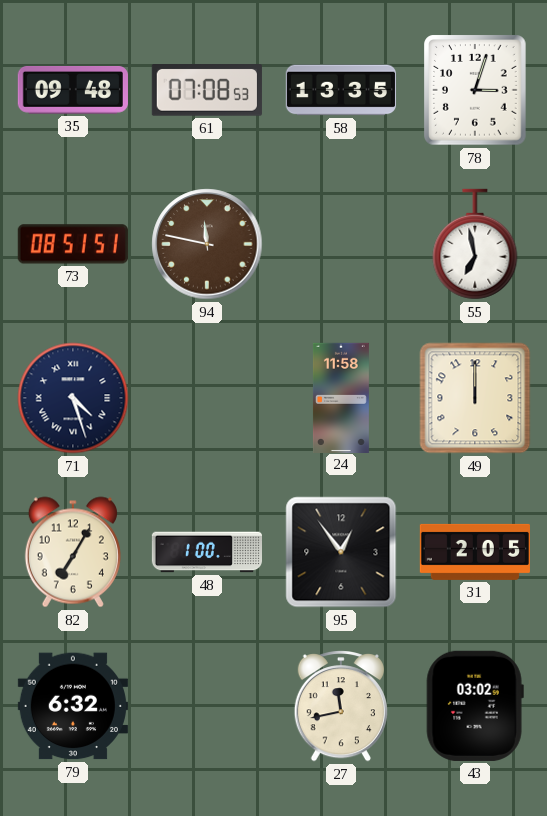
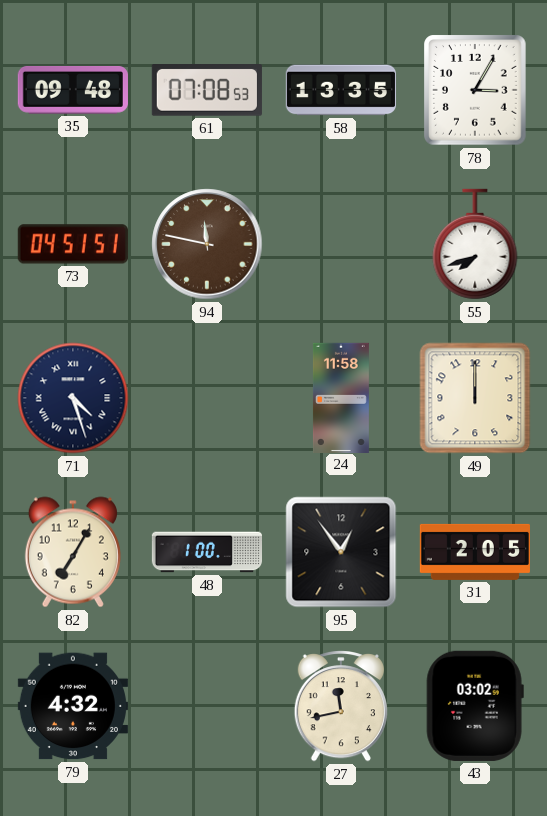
78: 3:03 -> 3:05 (475, 90)
73: 08:51 -> 04:51 (73, 244)
55: 6:58 -> 7:42 (475, 244)
79: 6:32 -> 4:32 (73, 706)
